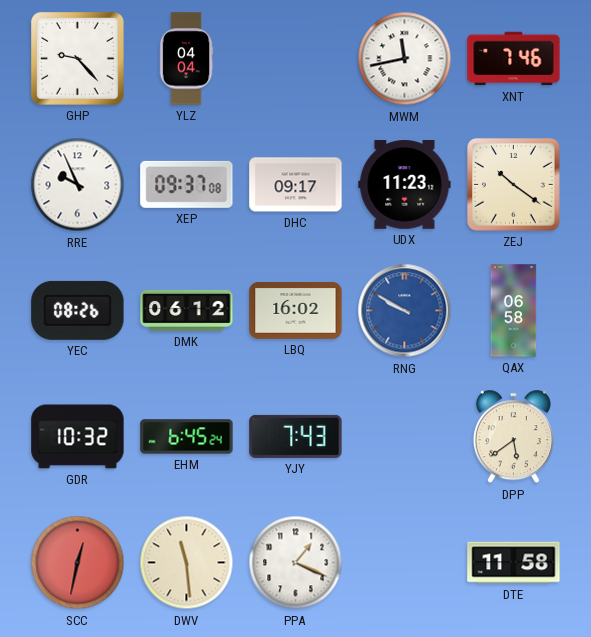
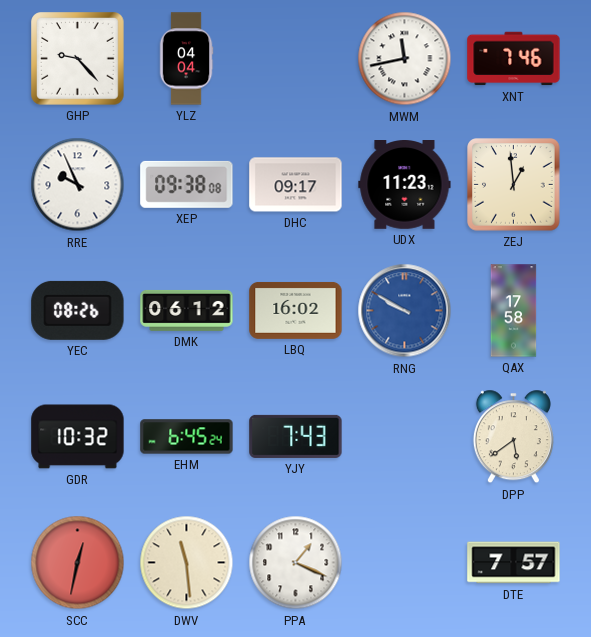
XEP: 09:37 -> 09:38 (187, 184)
ZEJ: 10:21 -> 12:59 (514, 185)
QAX: 06:58 -> 17:58 (514, 311)
DTE: 11:58 -> 7:57 (514, 563)
